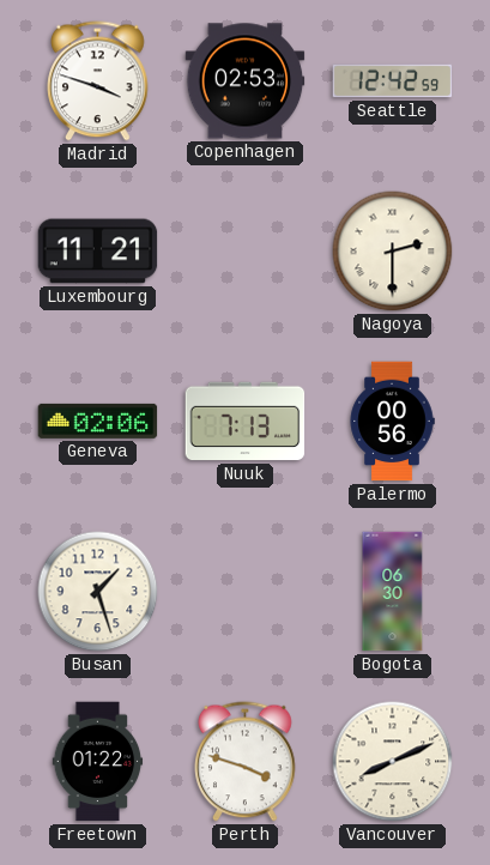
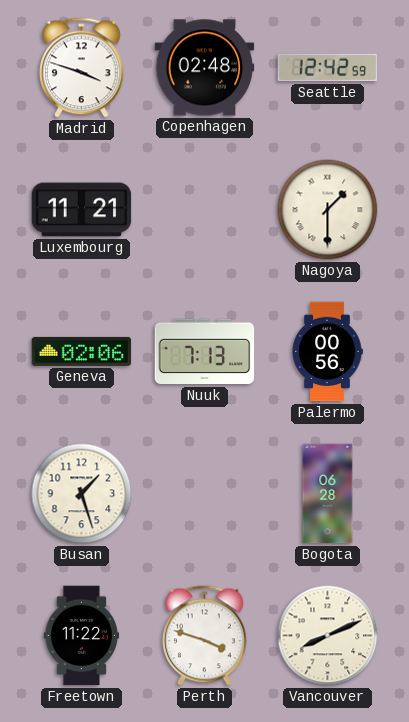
Copenhagen: 02:53 -> 02:48 (205, 68)
Nagoya: 2:30 -> 1:30 (328, 210)
Bogota: 06:30 -> 06:28 (328, 494)
Freetown: 01:22 -> 11:22 (82, 636)
